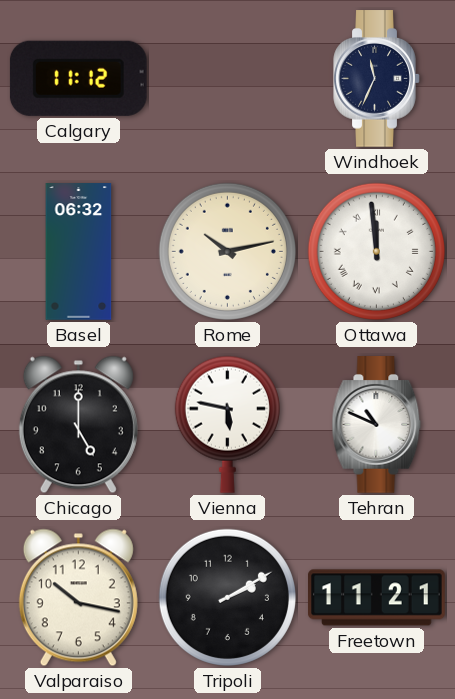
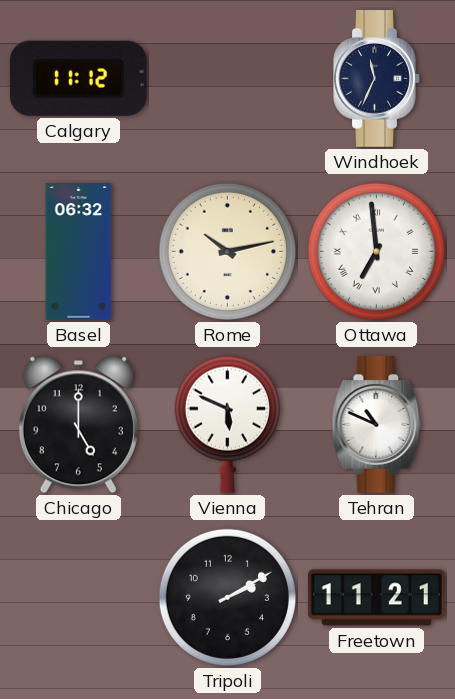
Ottawa: 11:59 -> 6:59 (376, 251)
Vienna: 5:47 -> 5:49 (227, 424)
Valparaiso: 10:17 -> none (78, 598)
